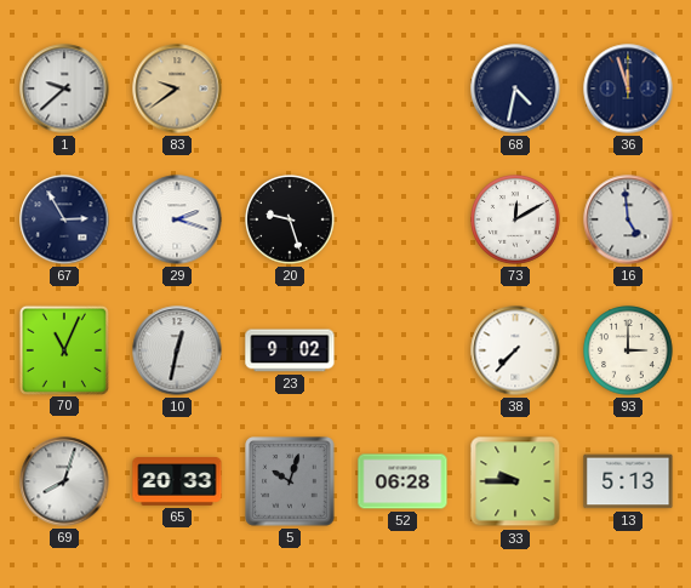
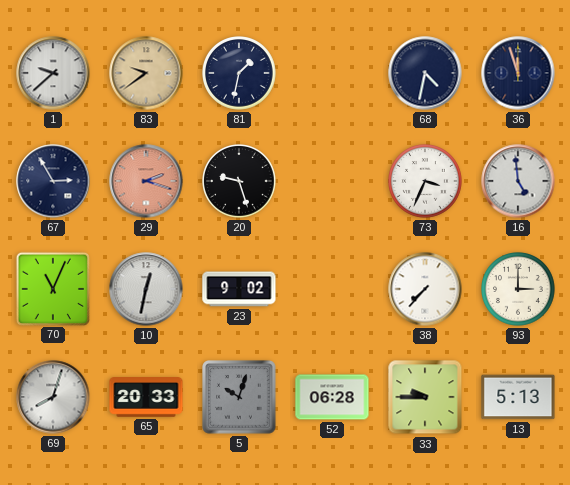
81: none -> 1:32 (239, 73)
29 dial: white -> salmon (146, 181)
73: 12:10 -> 3:34 (425, 181)
